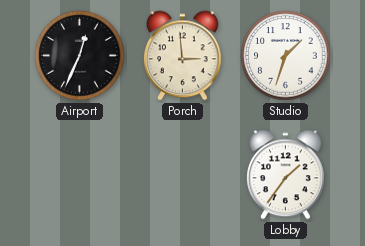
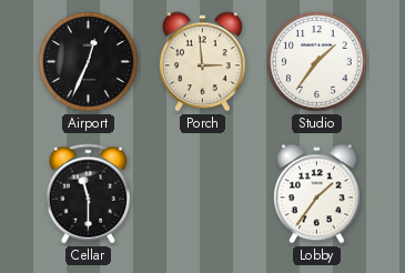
Studio: 1:33 -> 1:36 (317, 62)
Cellar: none -> 11:30 (89, 194)
